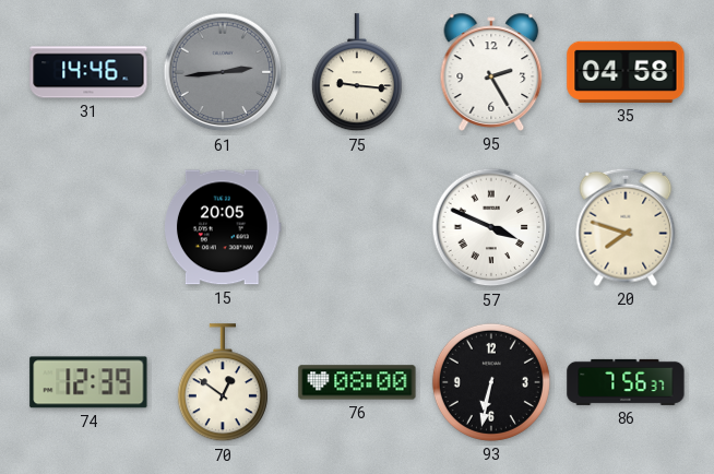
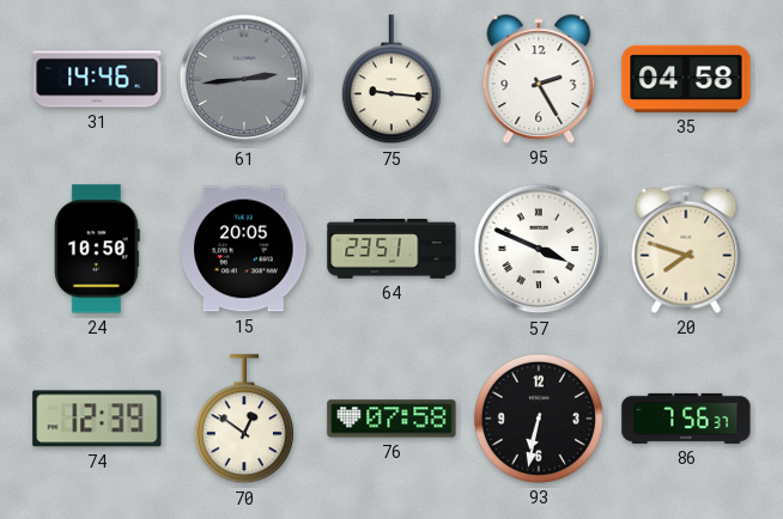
24: none -> 10:50 (97, 249)
64: none -> 23:51 (391, 250)
76: 08:00 -> 07:58 (391, 419)
